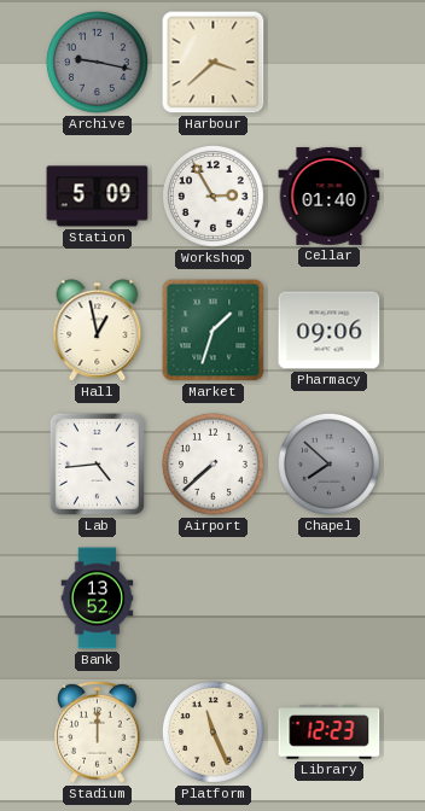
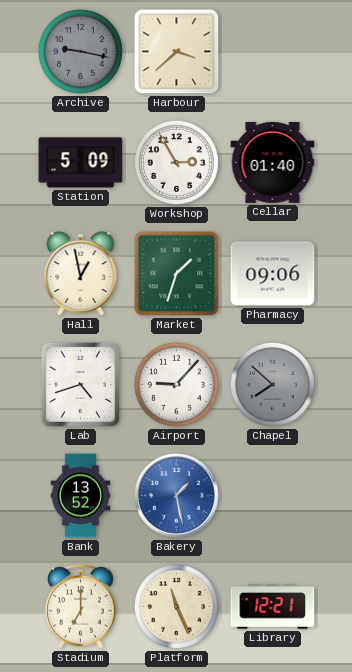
Lab: 4:44 -> 4:42 (80, 384)
Airport: 7:38 -> 9:07 (176, 384)
Bakery: none -> 1:28 (177, 496)
Stadium: 12:00 -> 7:00 (81, 606)
Library: 12:23 -> 12:21 (273, 607)
